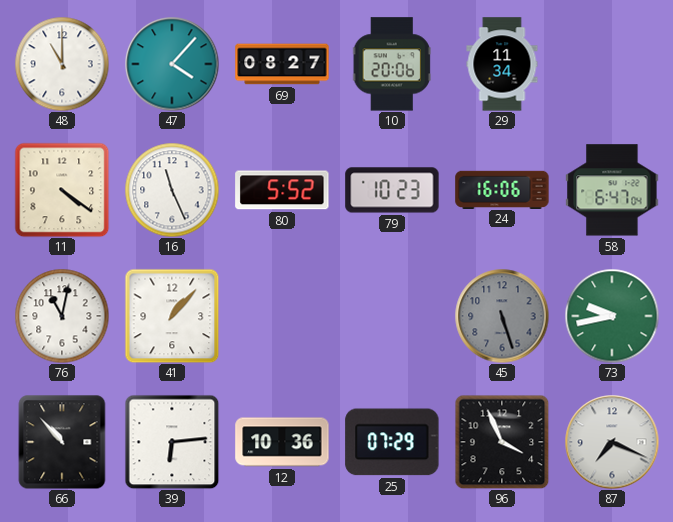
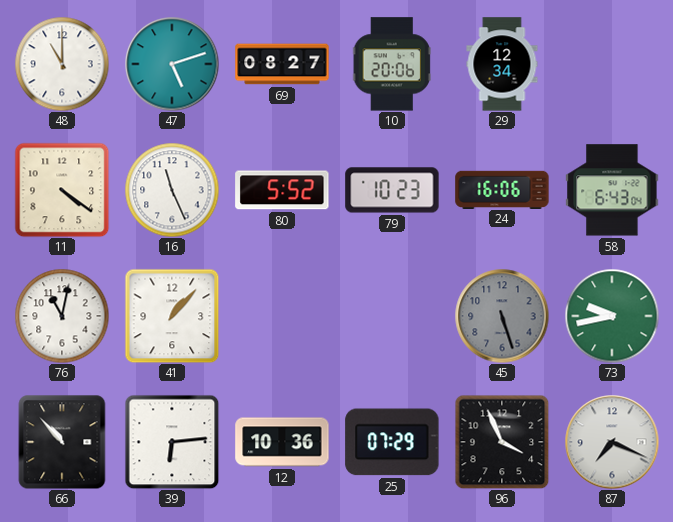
47: 4:07 -> 5:12 (172, 64)
29: 11:34 -> 12:34 (502, 64)
58: 6:47 -> 6:43 (612, 190)
